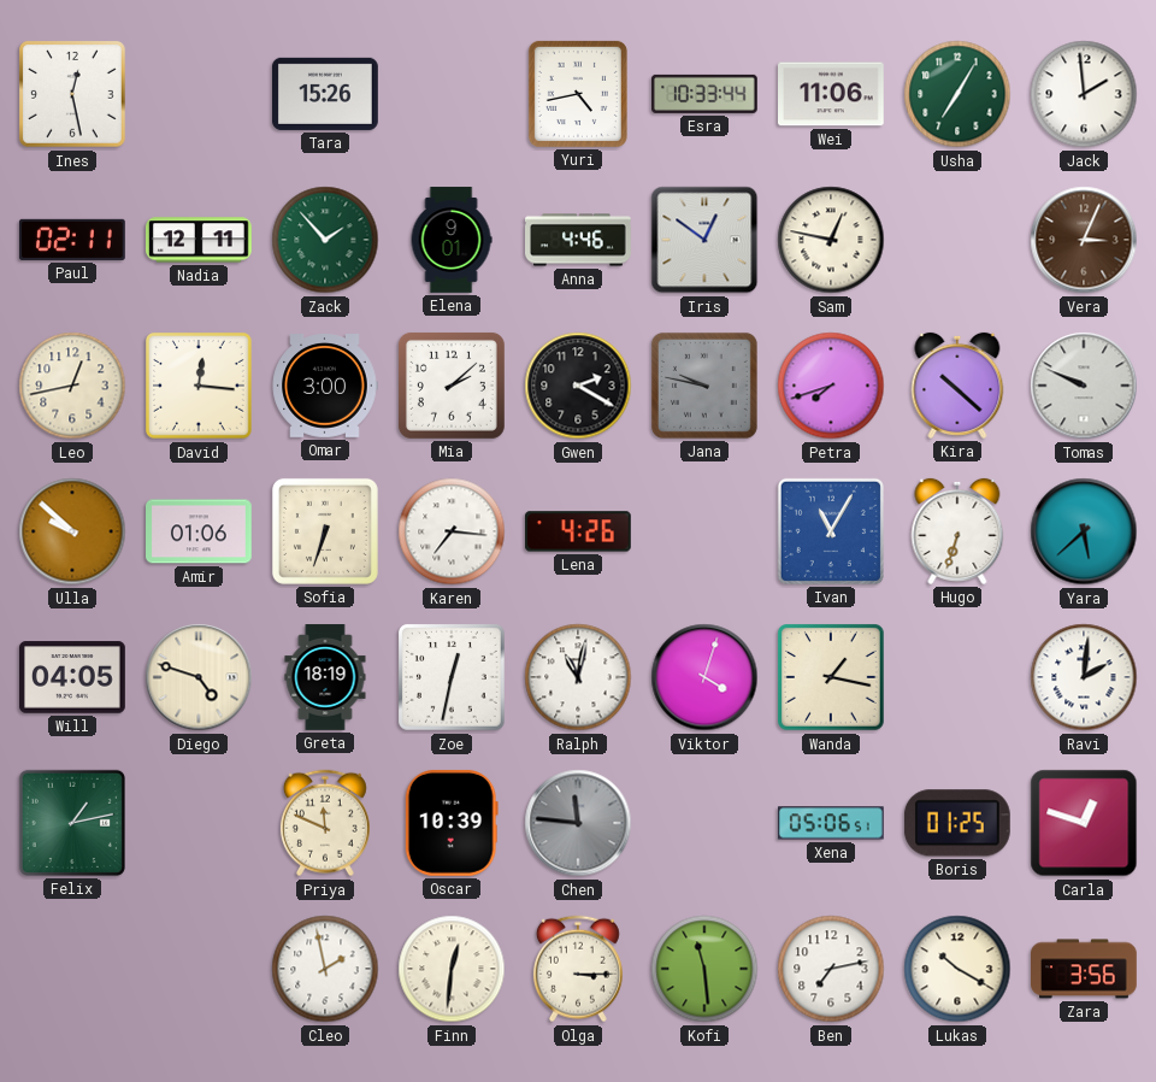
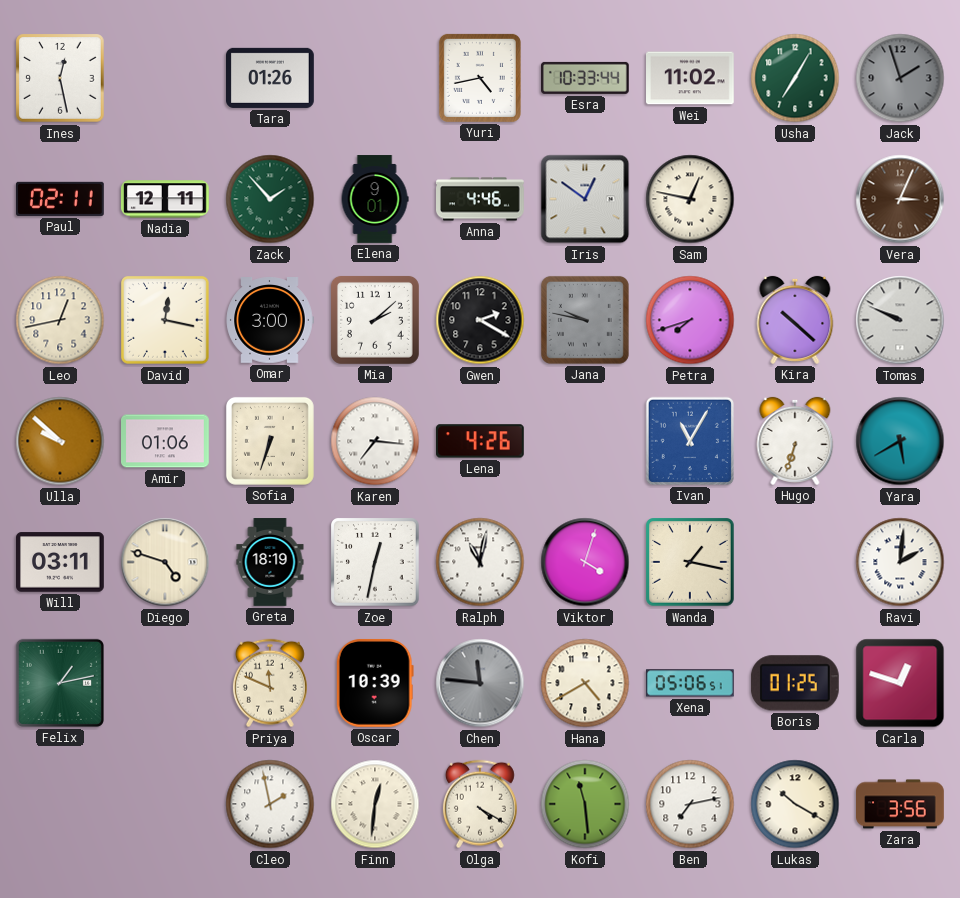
Tara: 15:26 -> 01:26 (271, 78)
Wei: 11:06 -> 11:02 (691, 78)
Jack: 1:59 -> 1:57 (900, 78)
Jack dial: white -> grey (900, 78)
David: 12:16 -> 12:17 (166, 321)
Yara: 5:38 -> 5:40 (900, 441)
Will: 04:05 -> 03:11 (61, 562)
Hana: none -> 4:40 (585, 683)
Olga: 3:15 -> 4:20 (480, 804)
